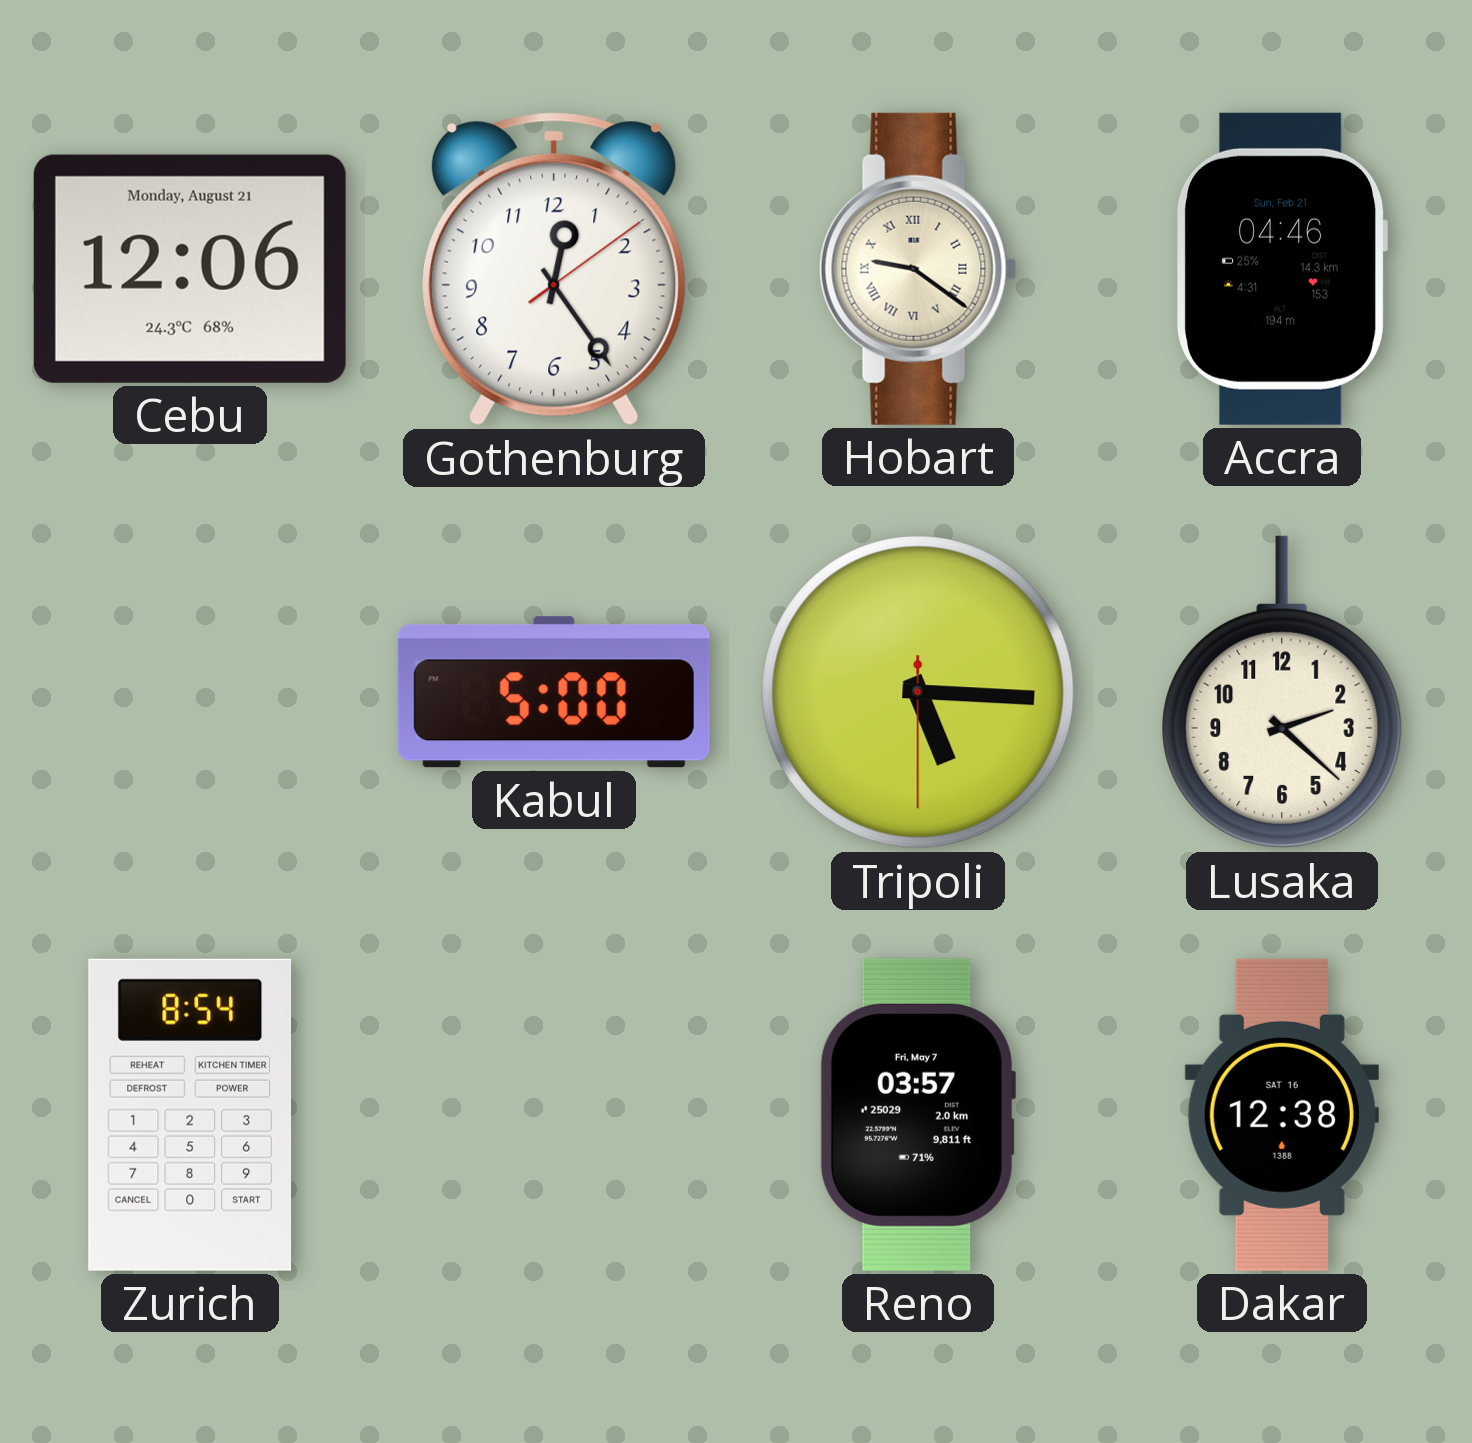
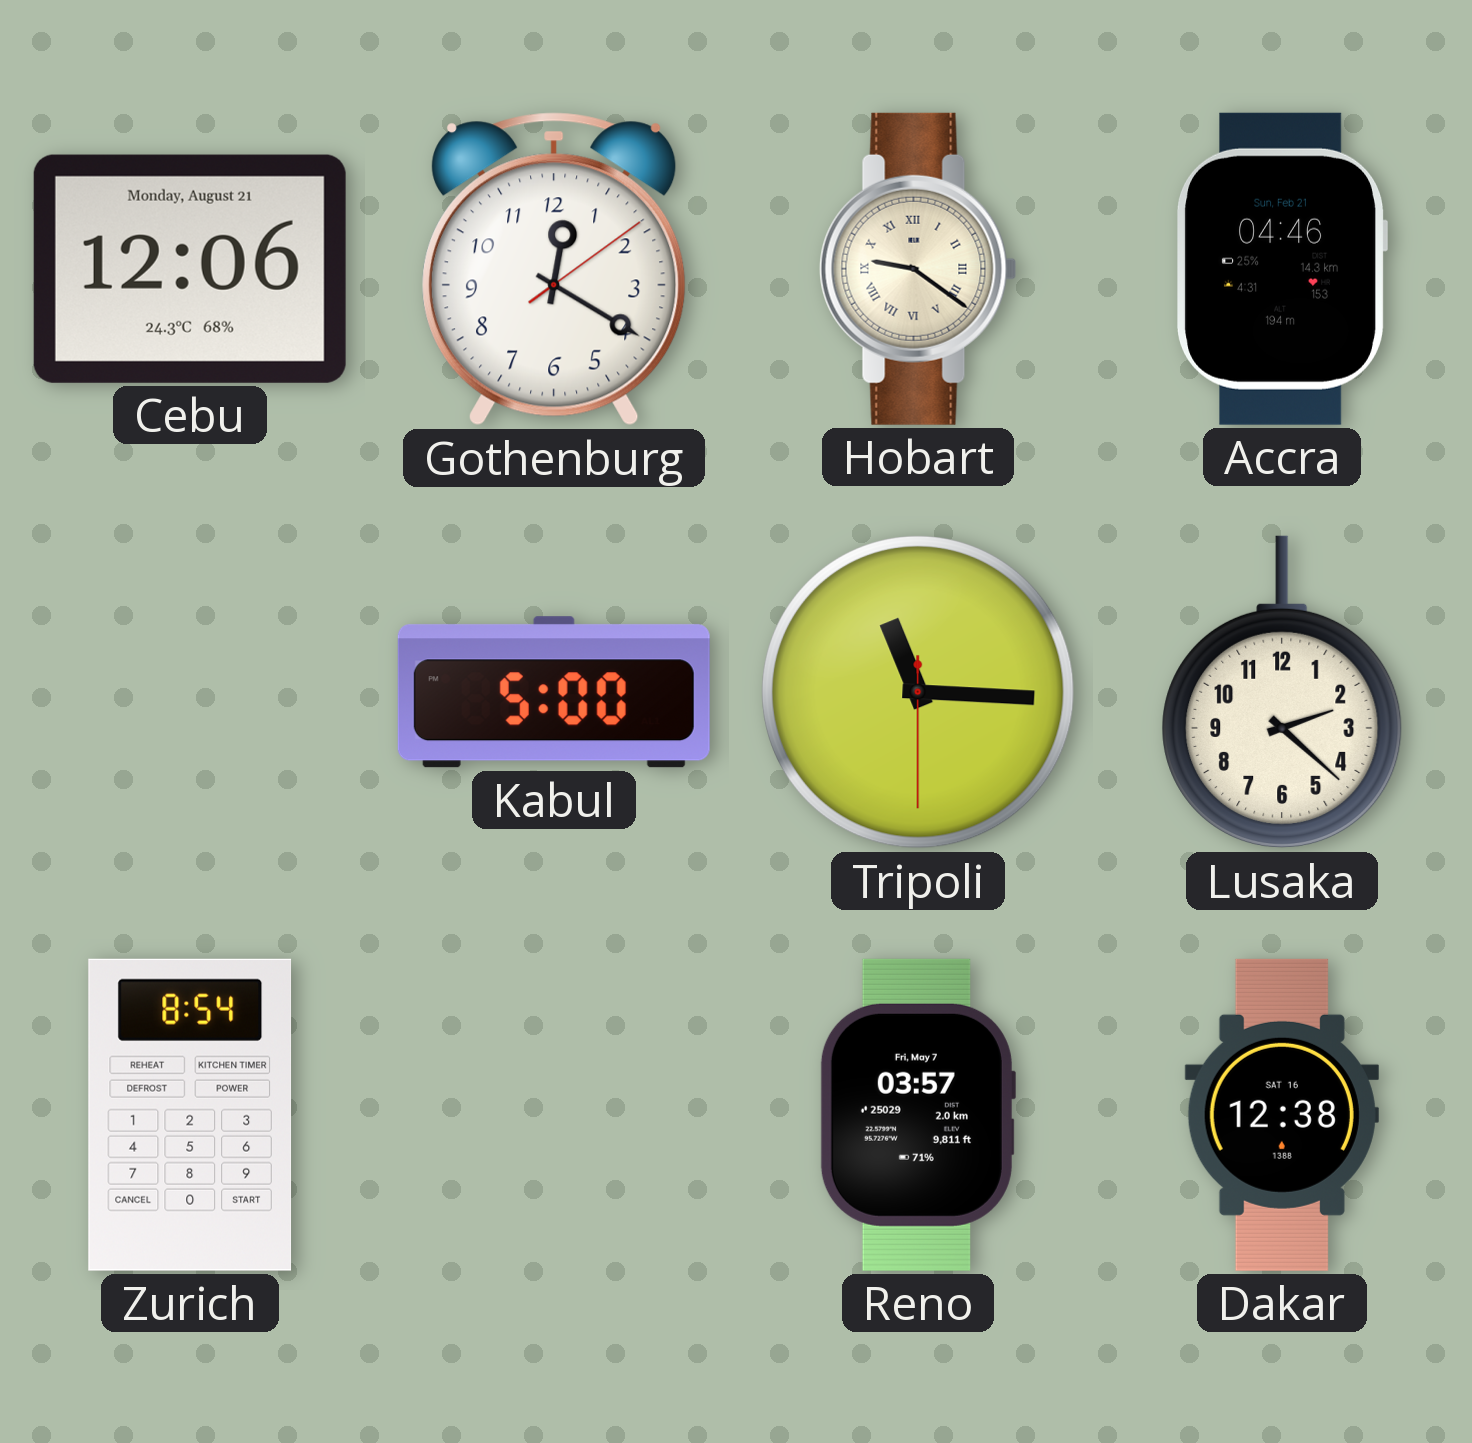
Gothenburg: 12:24 -> 12:20 (554, 269)
Tripoli: 5:15 -> 11:15 (918, 692)
